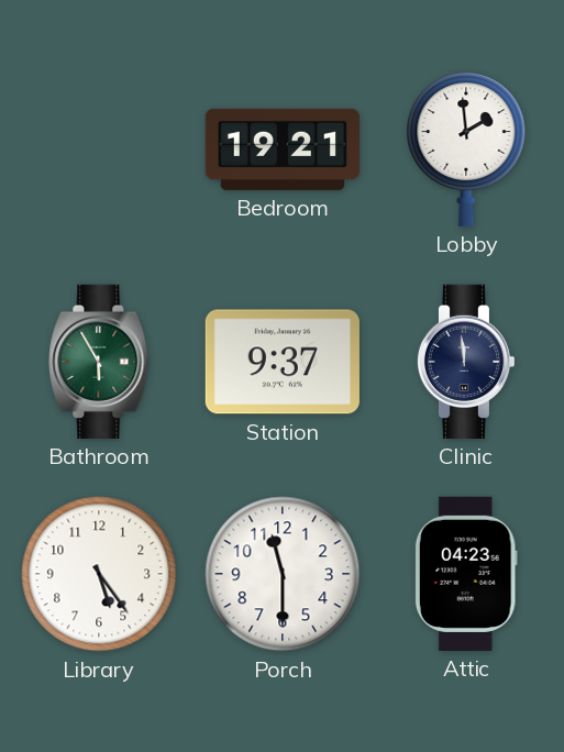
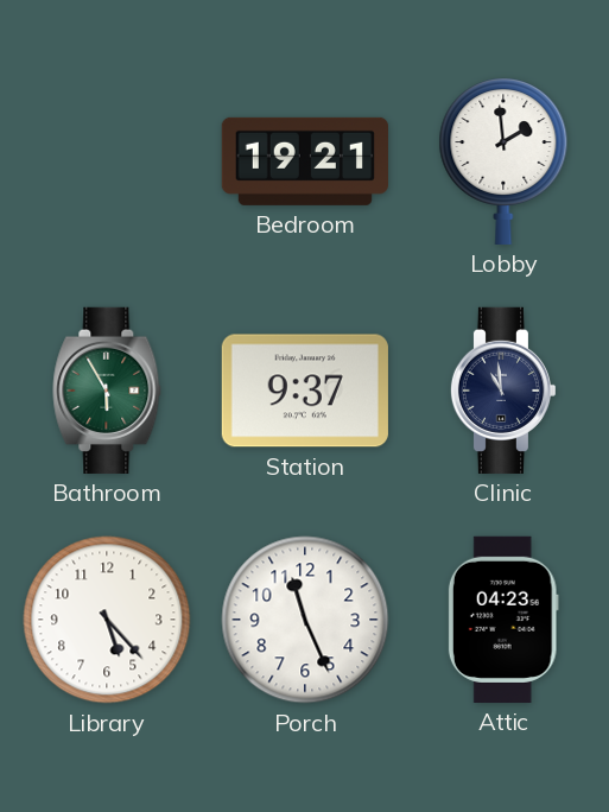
Clinic: 11:59 -> 10:59 (503, 391)
Library: 5:24 -> 5:23 (107, 620)
Porch: 11:30 -> 11:26 (305, 620)
